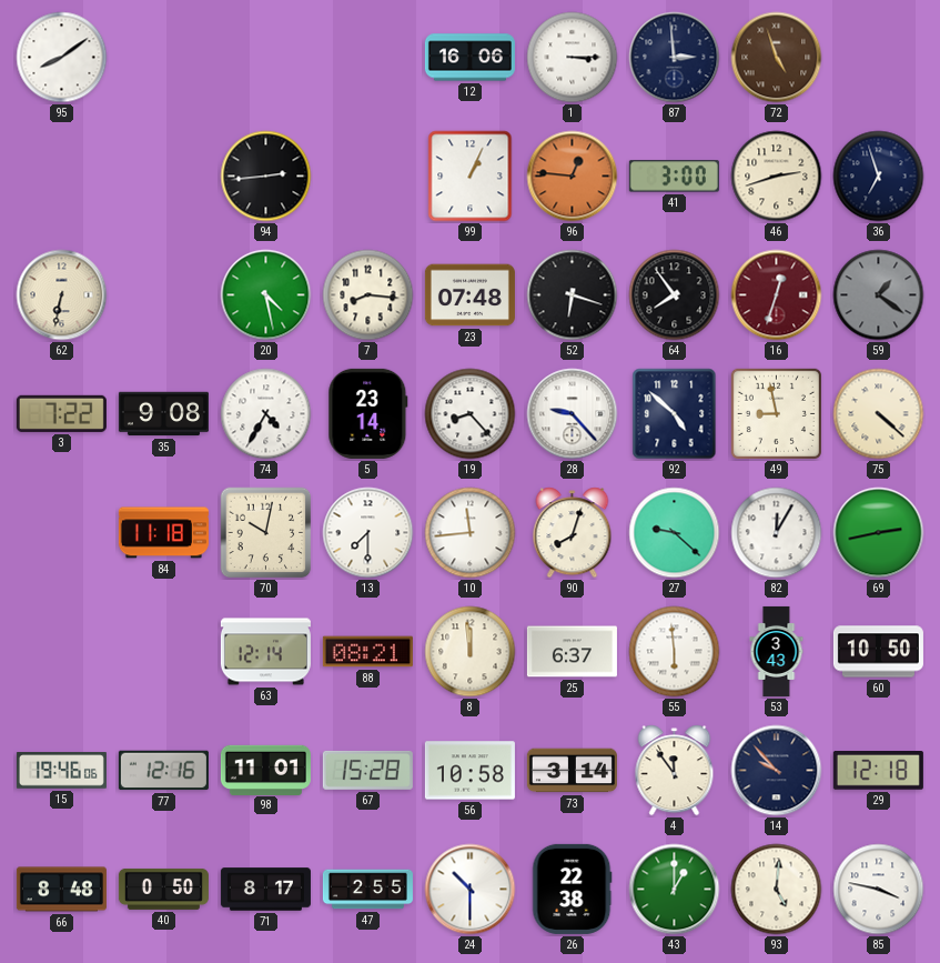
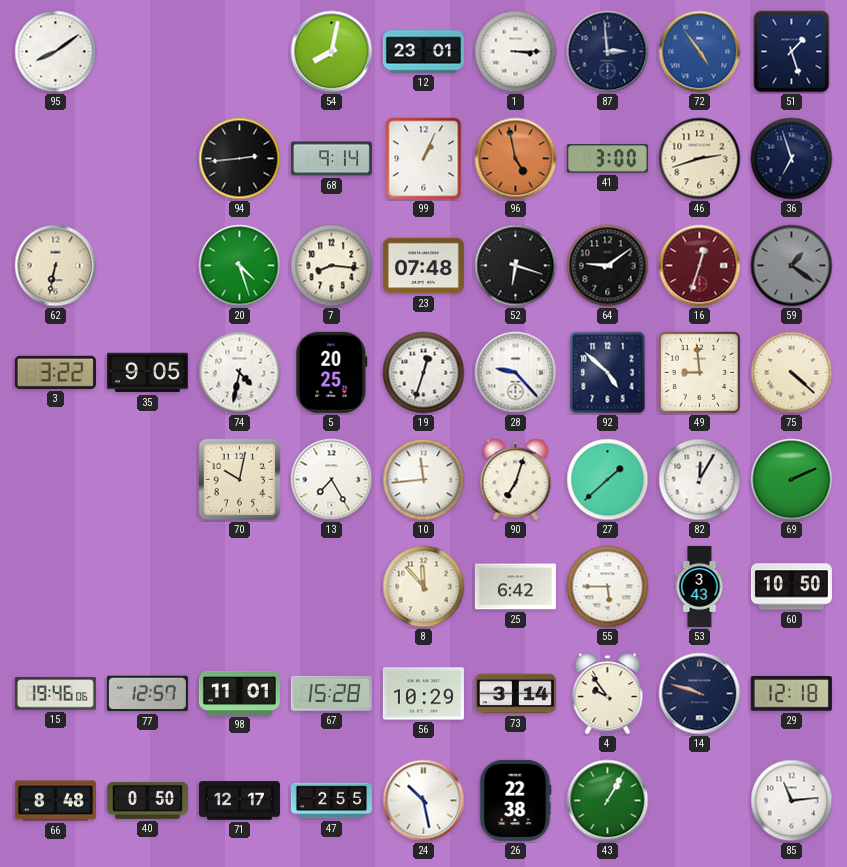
54: none -> 8:02 (332, 52)
12: 16:06 -> 23:01 (423, 52)
72: 4:57 -> 4:54 (700, 52)
72 dial: brown -> blue (700, 52)
51: none -> 1:27 (792, 52)
68: none -> 9:14 (331, 159)
96: 12:46 -> 4:58 (516, 159)
20: 4:28 -> 4:27 (240, 266)
64: 7:54 -> 9:09 (608, 266)
3: 7:22 -> 3:22 (55, 372)
35: 9:08 -> 9:05 (147, 373)
74: 4:35 -> 4:32 (240, 373)
5: 23:14 -> 20:25 (332, 372)
19: 8:23 -> 12:33 (424, 373)
49: 8:58 -> 8:59 (699, 372)
84: 11:18 -> none (163, 533)
13: 7:30 -> 7:25 (332, 480)
90: 8:03 -> 7:03 (516, 480)
27: 9:22 -> 1:38 (608, 480)
69: 2:43 -> 2:11 (792, 480)
63: 12:14 -> none (265, 652)
88: 08:21 -> none (367, 652)
8: 11:59 -> 11:53 (424, 587)
25: 6:37 -> 6:42 (515, 587)
55: 5:59 -> 5:45 (608, 587)
77: 12:16 -> 12:57 (147, 694)
56: 10:58 -> 10:29 (423, 694)
4: 11:54 -> 9:54 (608, 694)
14: 9:53 -> 9:48 (700, 694)
71: 8:17 -> 12:17 (239, 801)
24: 10:30 -> 10:28 (424, 801)
43: 1:00 -> 1:05 (608, 801)
93: 5:01 -> none (777, 890)
85: 3:47 -> 11:14 (792, 801)
